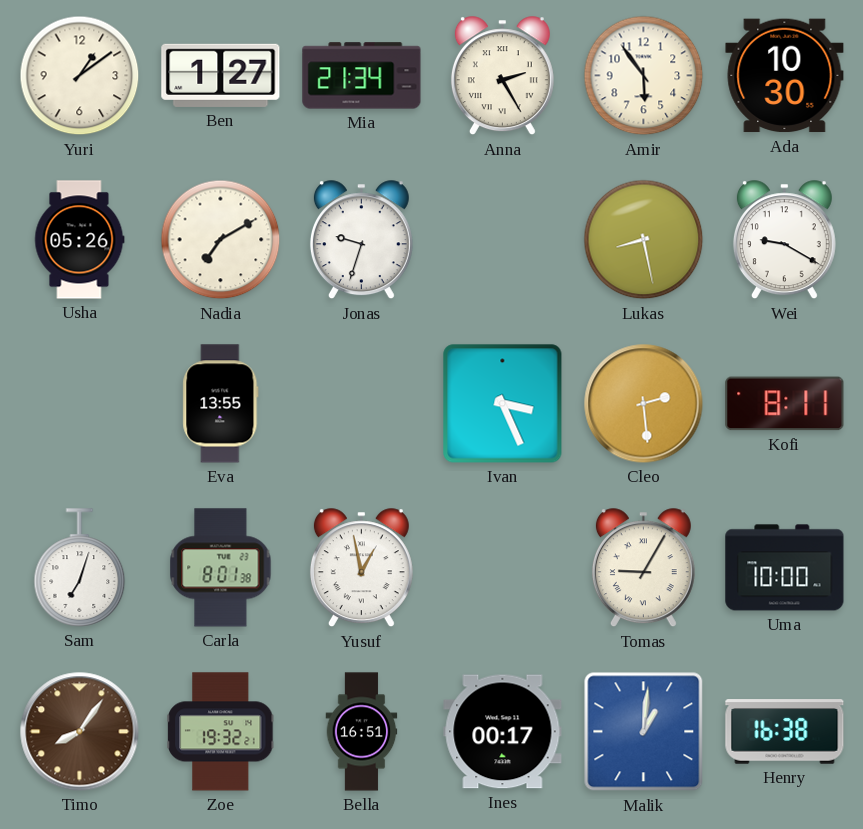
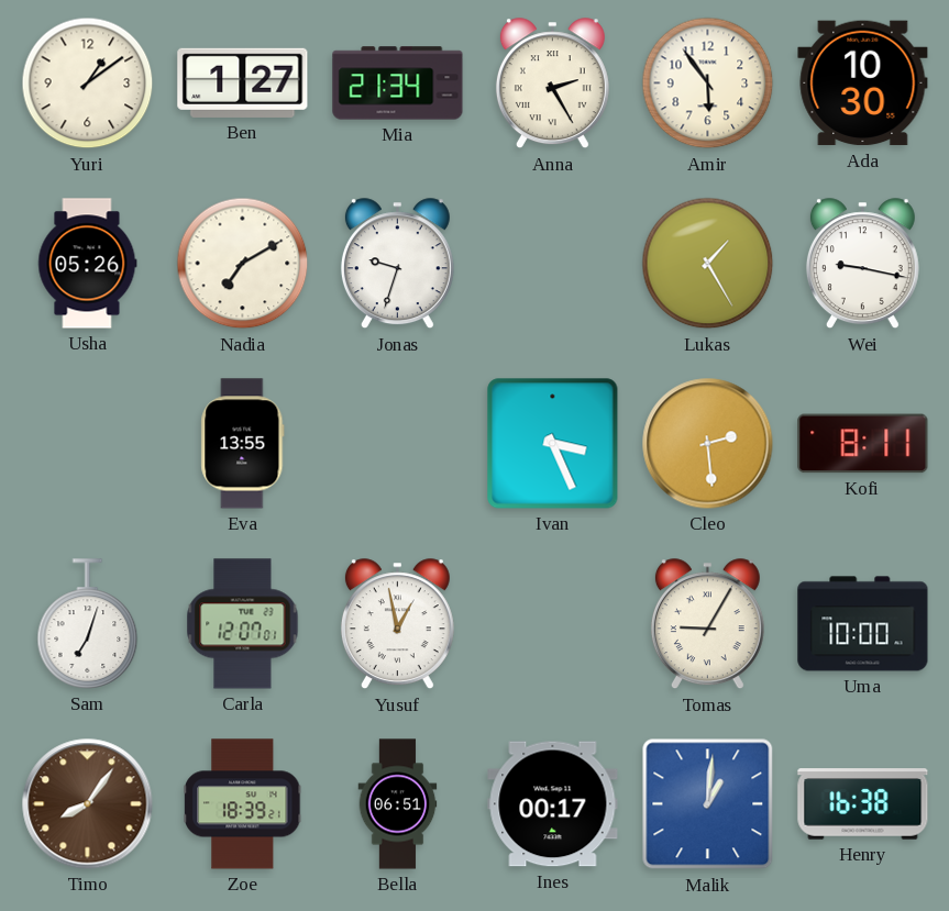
Lukas: 8:28 -> 1:25 (708, 264)
Wei: 9:20 -> 9:17 (862, 264)
Carla: 8:01 -> 12:07 (243, 624)
Zoe: 19:32 -> 18:39 (243, 804)
Bella: 16:51 -> 06:51 (398, 804)
